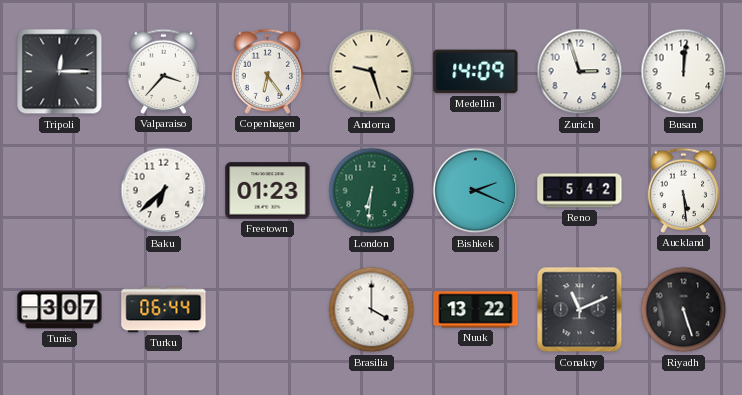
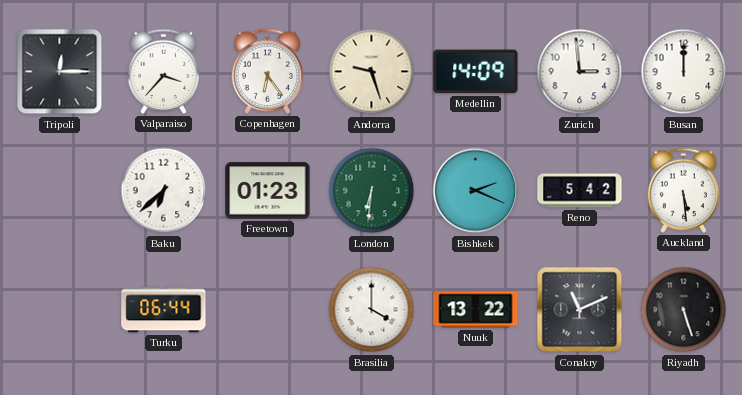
Zurich: 2:57 -> 2:59 (580, 72)
Busan: 12:01 -> 12:00 (684, 72)
Tunis: 3:07 -> none (60, 310)
